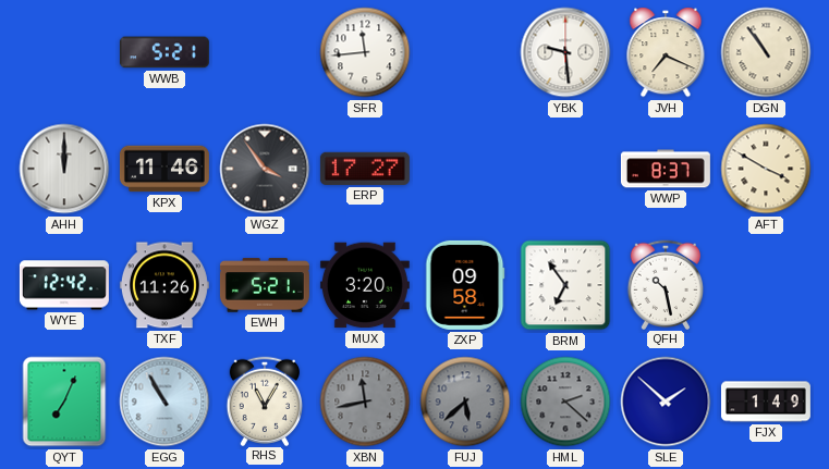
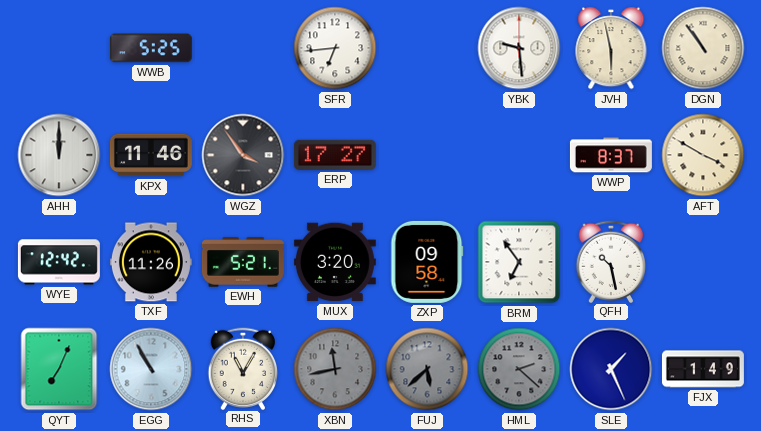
WWB: 5:21 -> 5:25 (151, 48)
SFR: 11:44 -> 6:44 (335, 48)
JVH: 7:19 -> 5:58 (611, 48)
SLE: 1:52 -> 1:26 (611, 369)
